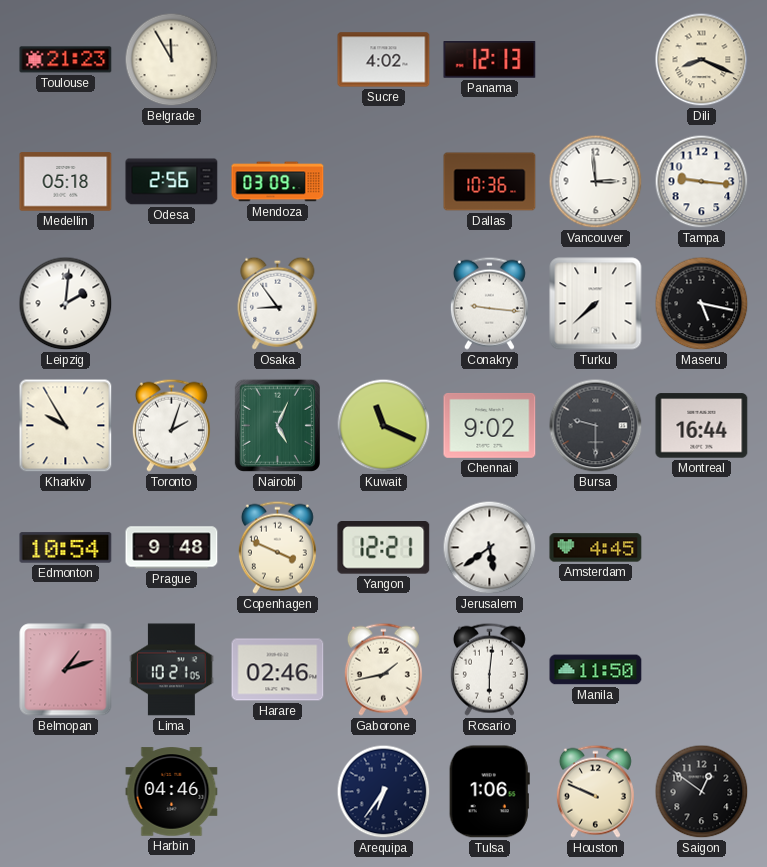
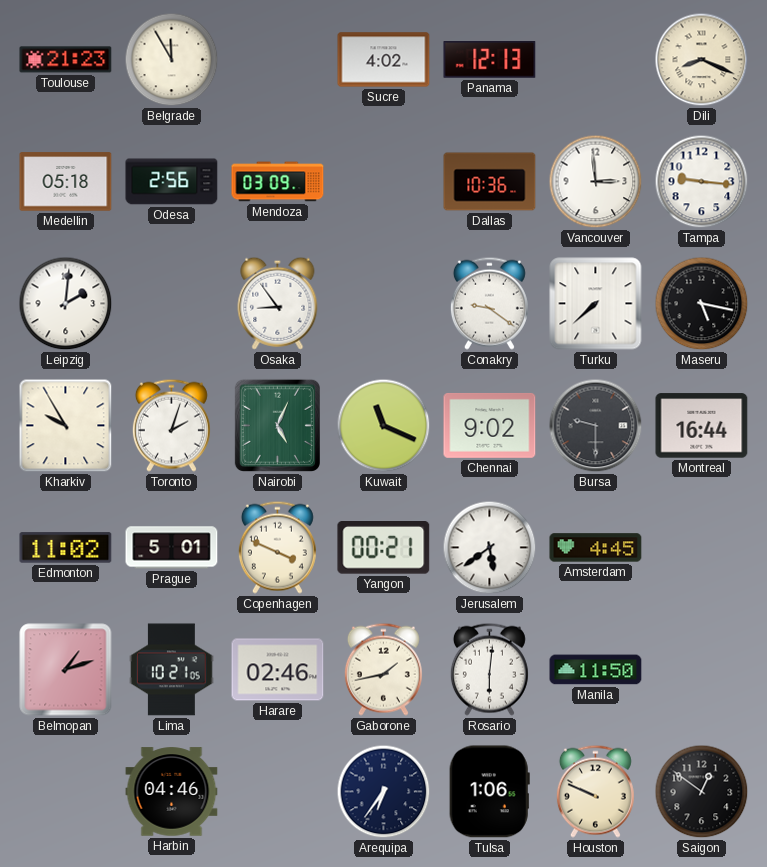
Conakry: 9:16 -> 9:21 (489, 303)
Edmonton: 10:54 -> 11:02 (66, 548)
Prague: 9:48 -> 5:01 (172, 548)
Yangon: 12:21 -> 00:21 (384, 548)
